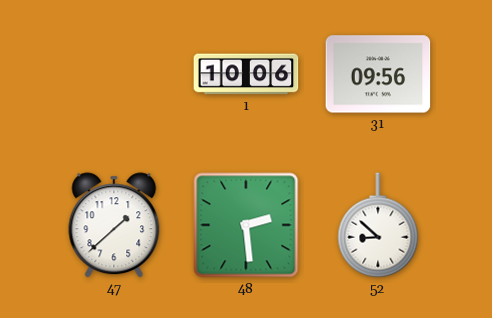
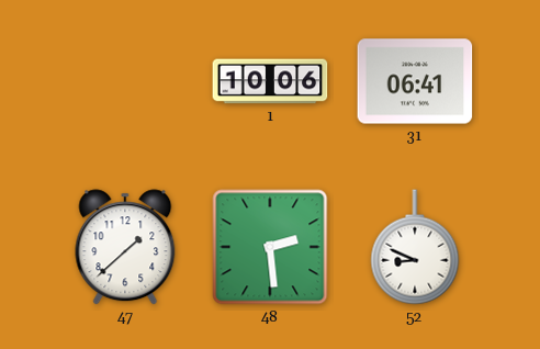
31: 09:56 -> 06:41 (415, 81)
52: 8:52 -> 8:49 (415, 247)
